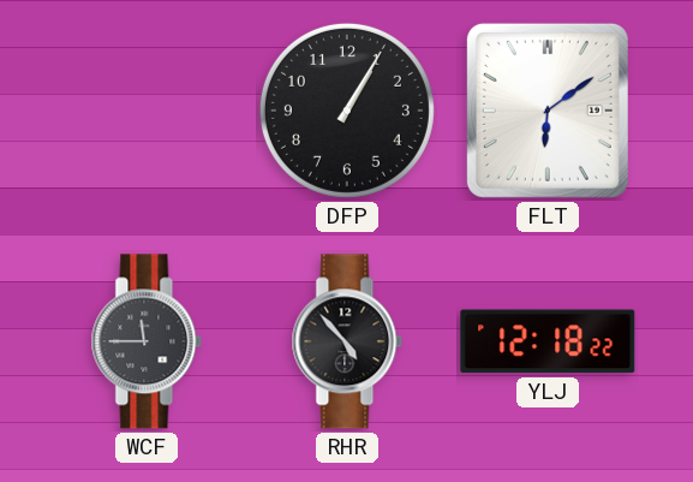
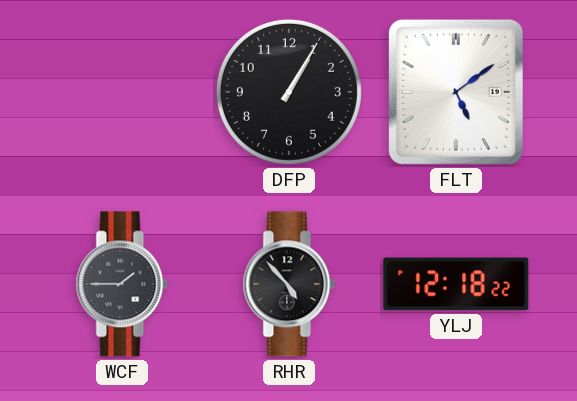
FLT: 6:09 -> 5:09 (456, 92)
WCF: 11:45 -> 1:45 (122, 284)
